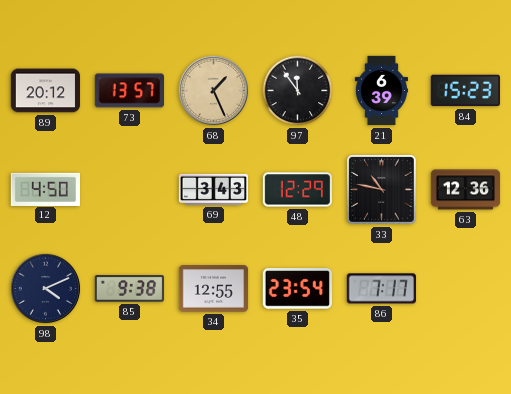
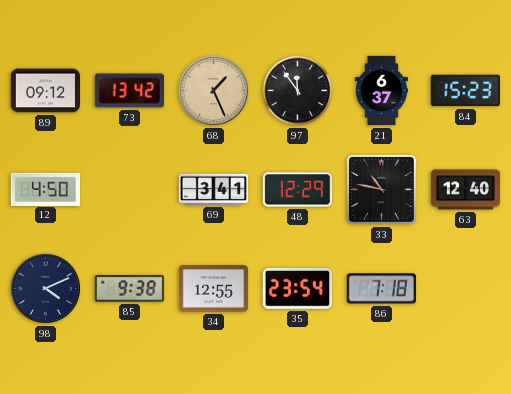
89: 20:12 -> 09:12 (46, 91)
73: 13:57 -> 13:42 (129, 91)
21: 6:39 -> 6:37 (381, 91)
69: 3:43 -> 3:41 (214, 189)
63: 12:36 -> 12:40 (466, 190)
86: 7:17 -> 7:18 (381, 289)
